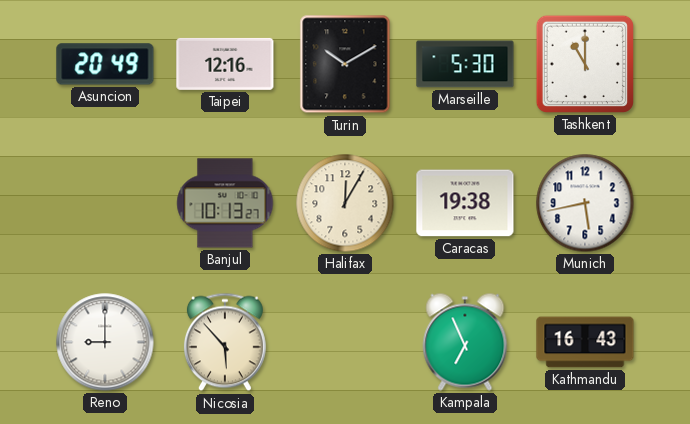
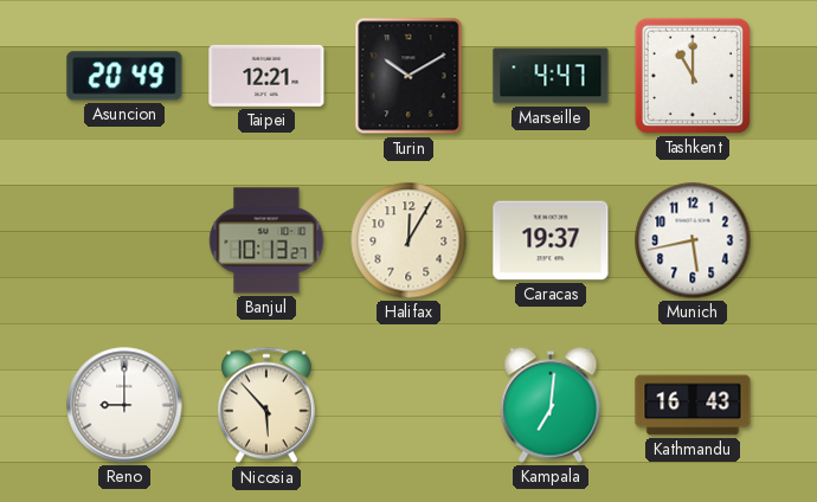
Taipei: 12:16 -> 12:21 (266, 76)
Marseille: 5:30 -> 4:47 (551, 76)
Caracas: 19:38 -> 19:37 (551, 240)
Kampala: 6:56 -> 7:01 (551, 405)
